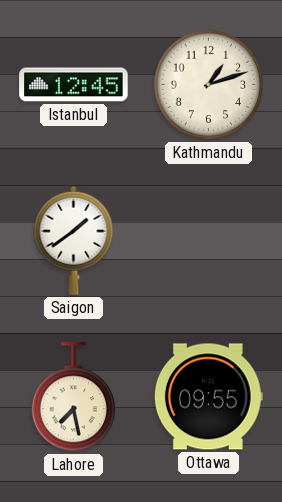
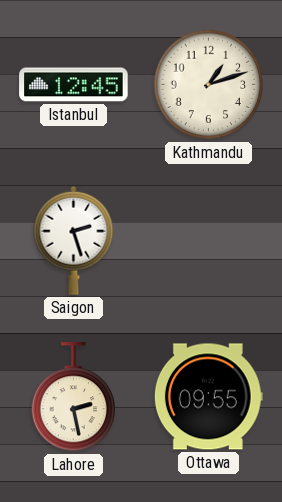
Saigon: 1:39 -> 2:27 (74, 240)
Lahore: 7:28 -> 2:28 (73, 397)
